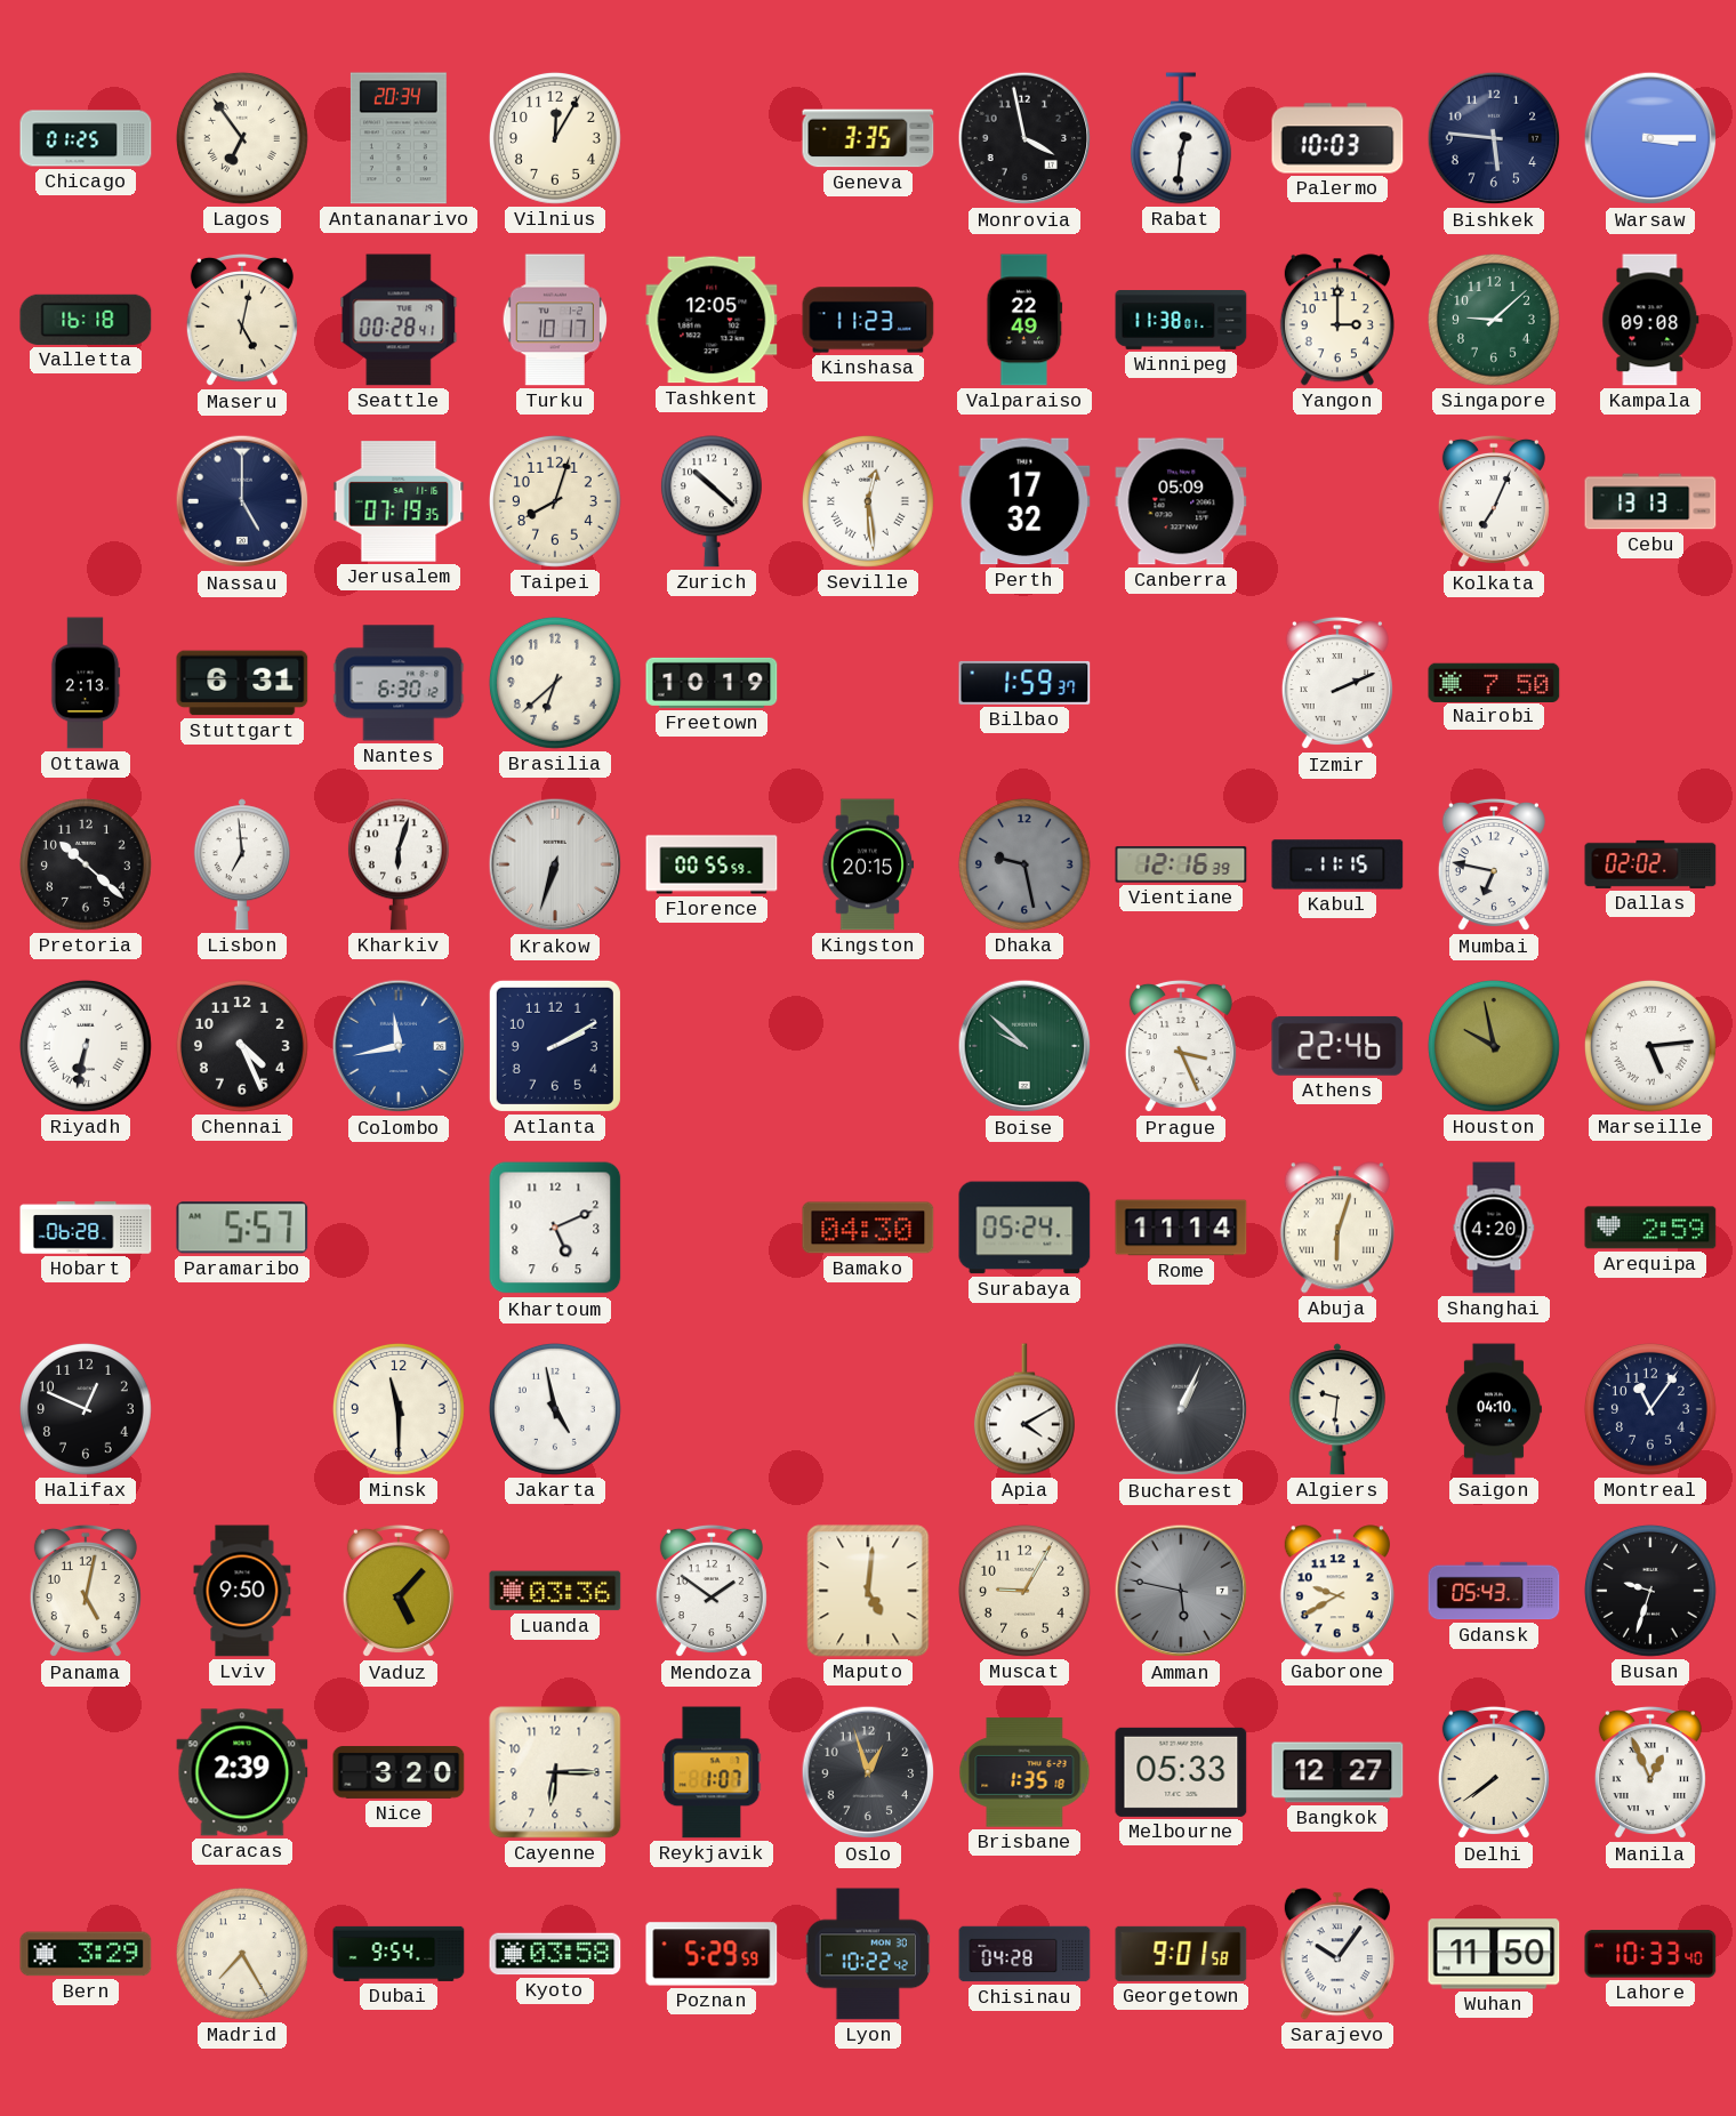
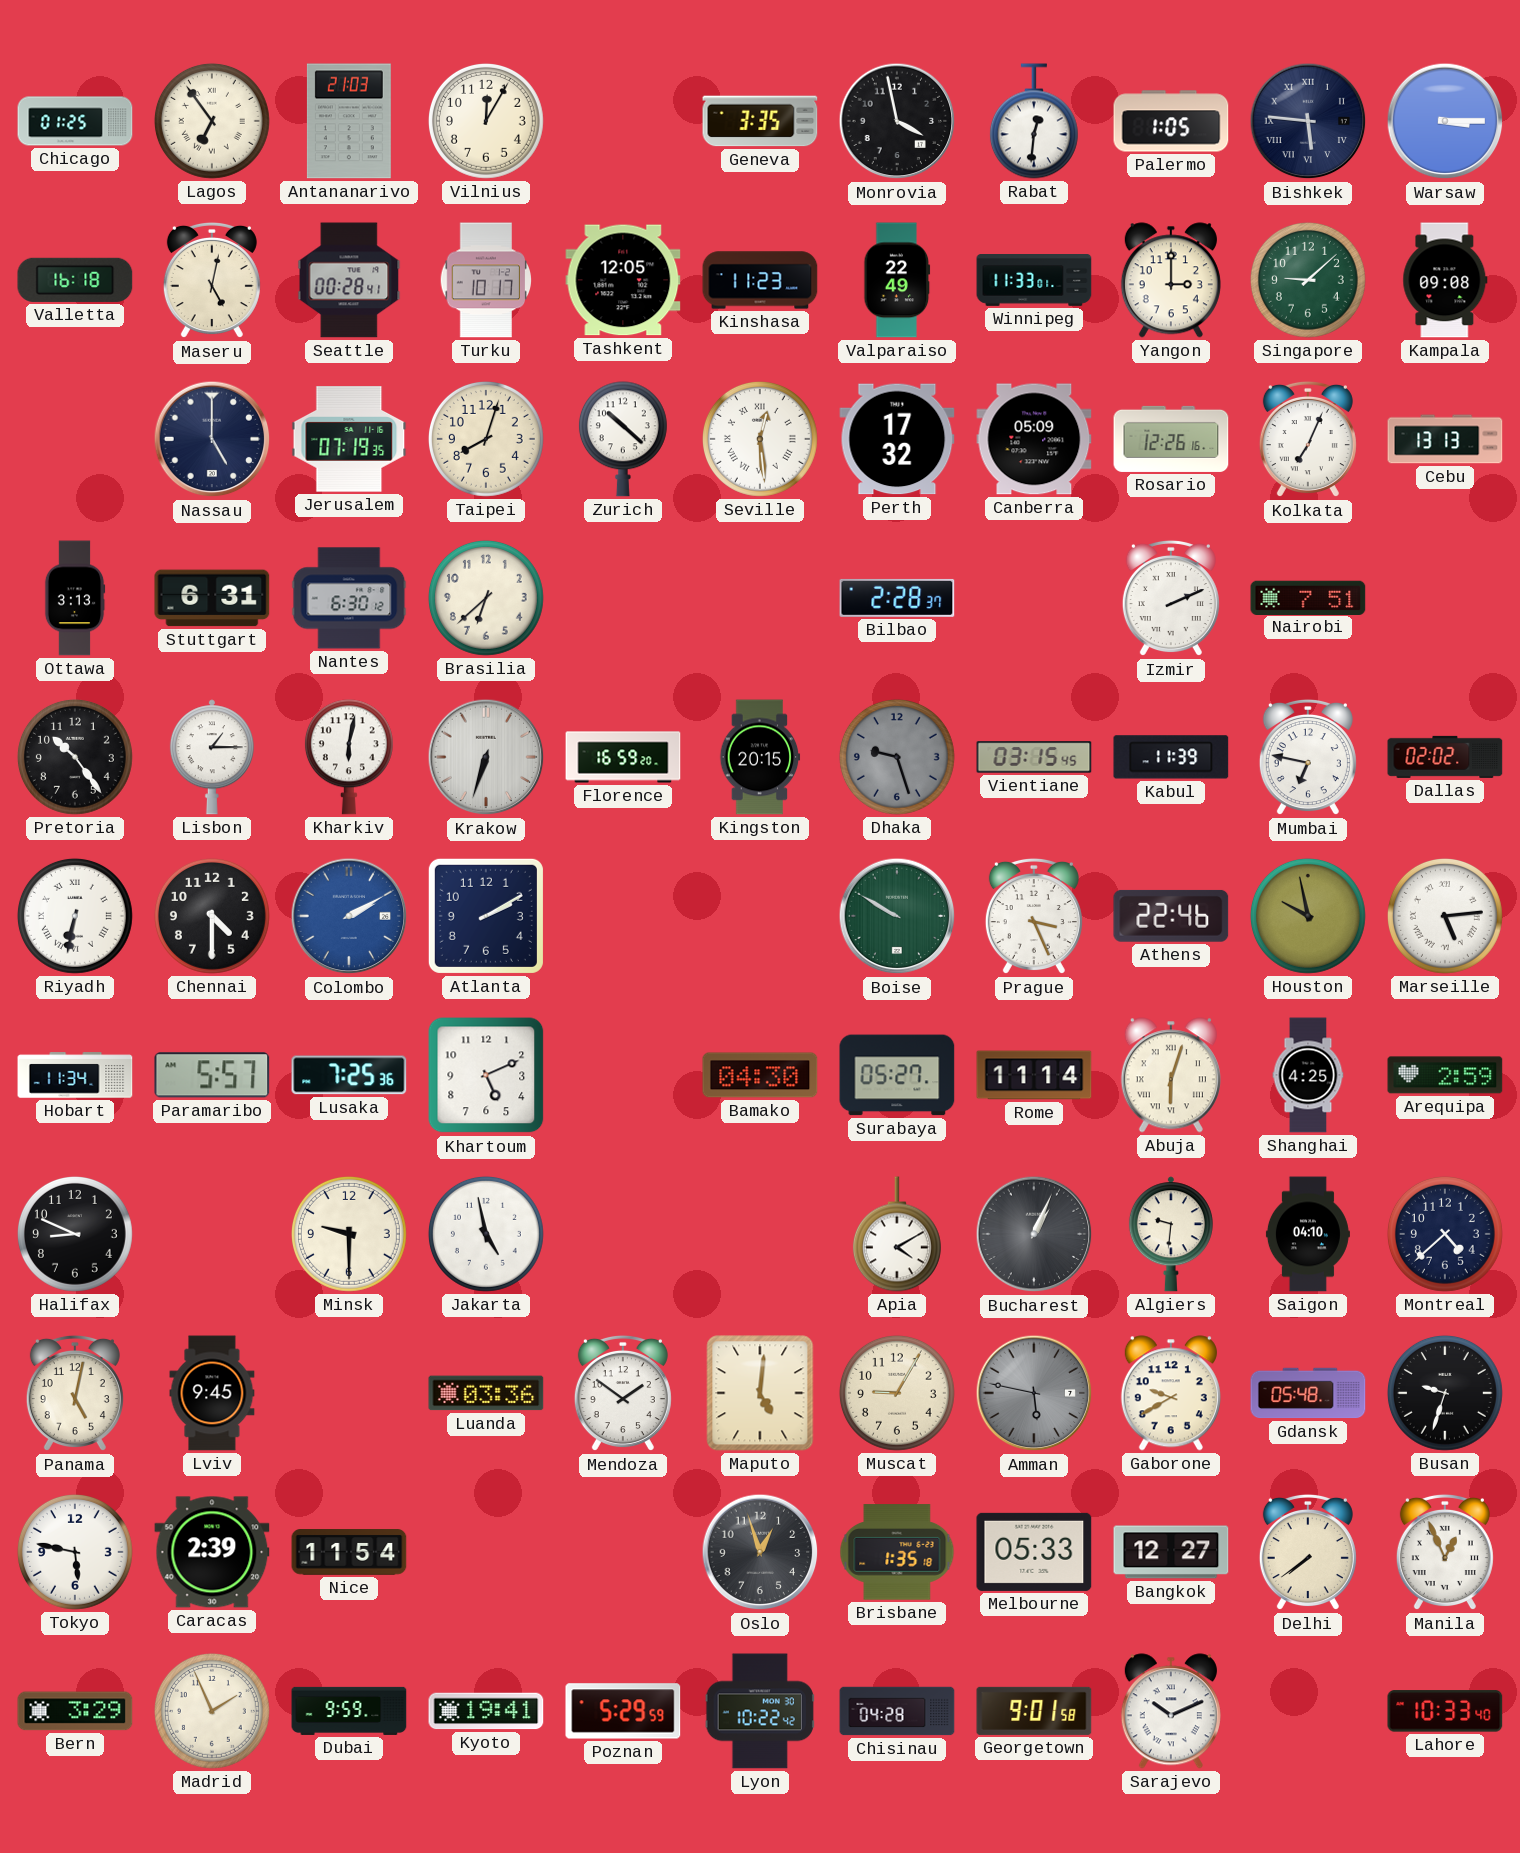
Antananarivo: 20:34 -> 21:03 (349, 121)
Palermo: 10:03 -> 1:05 (1171, 121)
Bishkek numerals: Arabic -> Roman (1308, 121)
Winnipeg: 11:38 -> 11:33 (1034, 281)
Rosario: none -> 12:26 (1171, 439)
Ottawa: 2:13 -> 3:13 (75, 598)
Freetown: 10:19 -> none (712, 683)
Bilbao: 1:59 -> 2:28 (897, 598)
Nairobi: 7:50 -> 7:51 (1308, 597)
Pretoria: 10:22 -> 10:24 (75, 757)
Lisbon: 6:59 -> 1:15 (212, 757)
Kharkiv: 6:03 -> 6:02 (349, 757)
Florence: 00:55 -> 16:59 (623, 757)
Dhaka: 9:28 -> 9:27 (897, 757)
Vientiane: 12:16 -> 03:15 (1034, 757)
Kabul: 11:15 -> 11:39 (1171, 757)
Chennai: 4:26 -> 4:30 (212, 916)
Colombo: 11:43 -> 2:10 (349, 916)
Boise: 9:52 -> 9:50 (897, 916)
Hobart: 06:28 -> 11:34 (75, 1075)
Lusaka: none -> 7:25 (349, 1075)
Surabaya: 05:24 -> 05:27 (897, 1075)
Shanghai: 4:20 -> 4:25 (1308, 1075)
Halifax: 12:49 -> 8:49 (75, 1234)
Minsk: 11:30 -> 9:30 (349, 1234)
Montreal: 11:06 -> 4:38 (1445, 1234)
Lviv: 9:50 -> 9:45 (212, 1393)
Vaduz: 5:07 -> none (399, 1591)
Gdansk: 05:43 -> 05:48 (1308, 1393)
Tokyo: none -> 5:47 (75, 1552)
Nice: 3:20 -> 11:54 (349, 1552)
Cayenne: 6:15 -> none (555, 1772)
Reykjavik: 1:07 -> none (712, 1772)
Madrid: 7:25 -> 1:56 (212, 1711)
Dubai: 9:54 -> 9:59 (349, 1711)
Kyoto: 03:58 -> 19:41 (486, 1711)
Sarajevo: 10:06 -> 10:11 (1171, 1711)
Wuhan: 11:50 -> none (1494, 1954)
